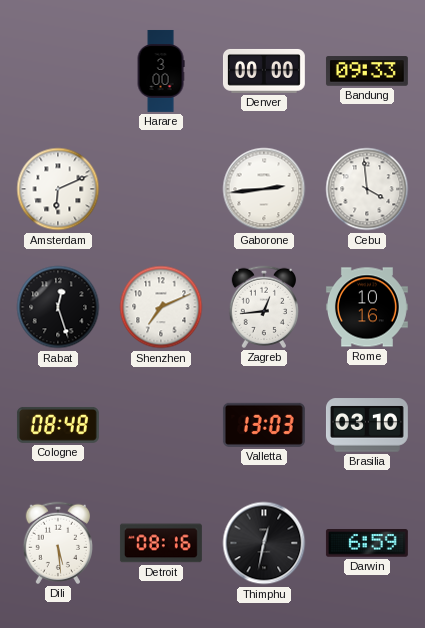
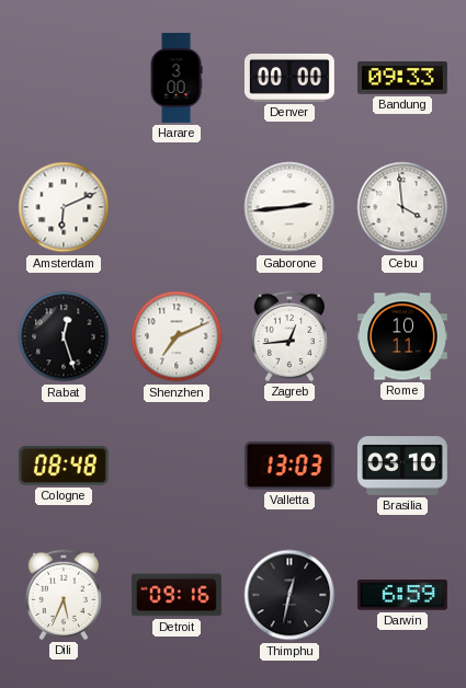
Rome: 10:16 -> 10:11 (402, 336)
Dili: 5:29 -> 5:34 (62, 595)
Detroit: 08:16 -> 09:16 (177, 595)
